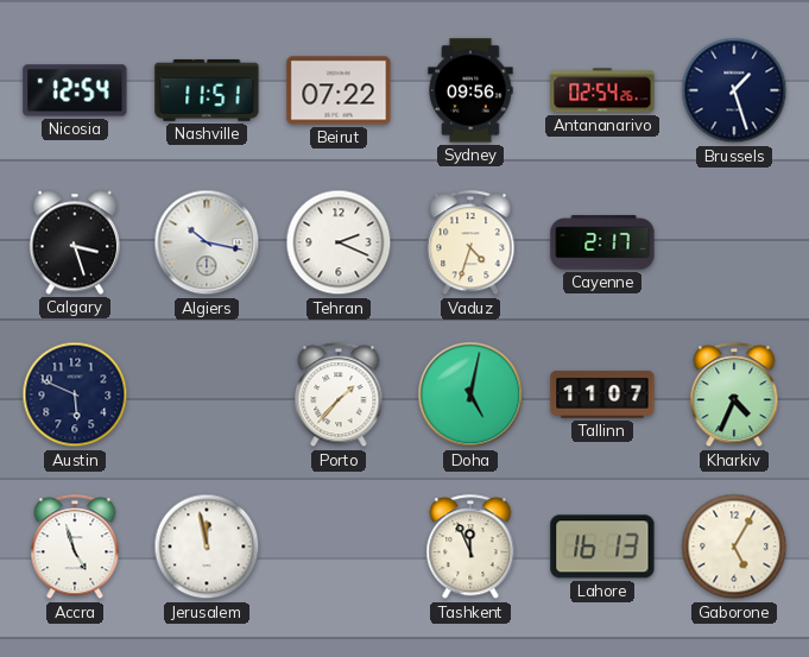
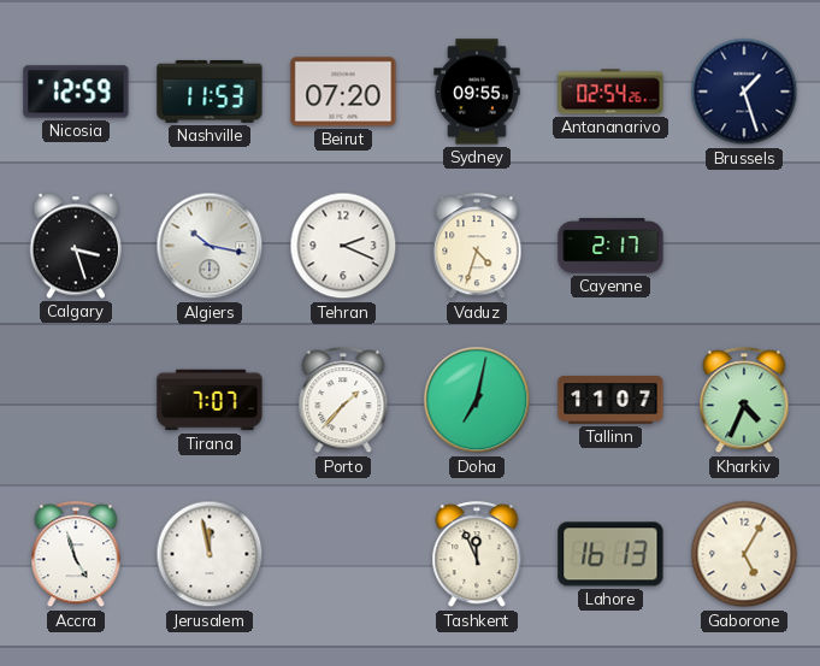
Nicosia: 12:54 -> 12:59 (76, 92)
Nashville: 11:51 -> 11:53 (210, 92)
Beirut: 07:22 -> 07:20 (343, 92)
Sydney: 09:56 -> 09:55 (477, 92)
Austin: 5:49 -> none (75, 394)
Tirana: none -> 7:07 (210, 400)
Doha: 5:02 -> 7:02 (477, 400)
